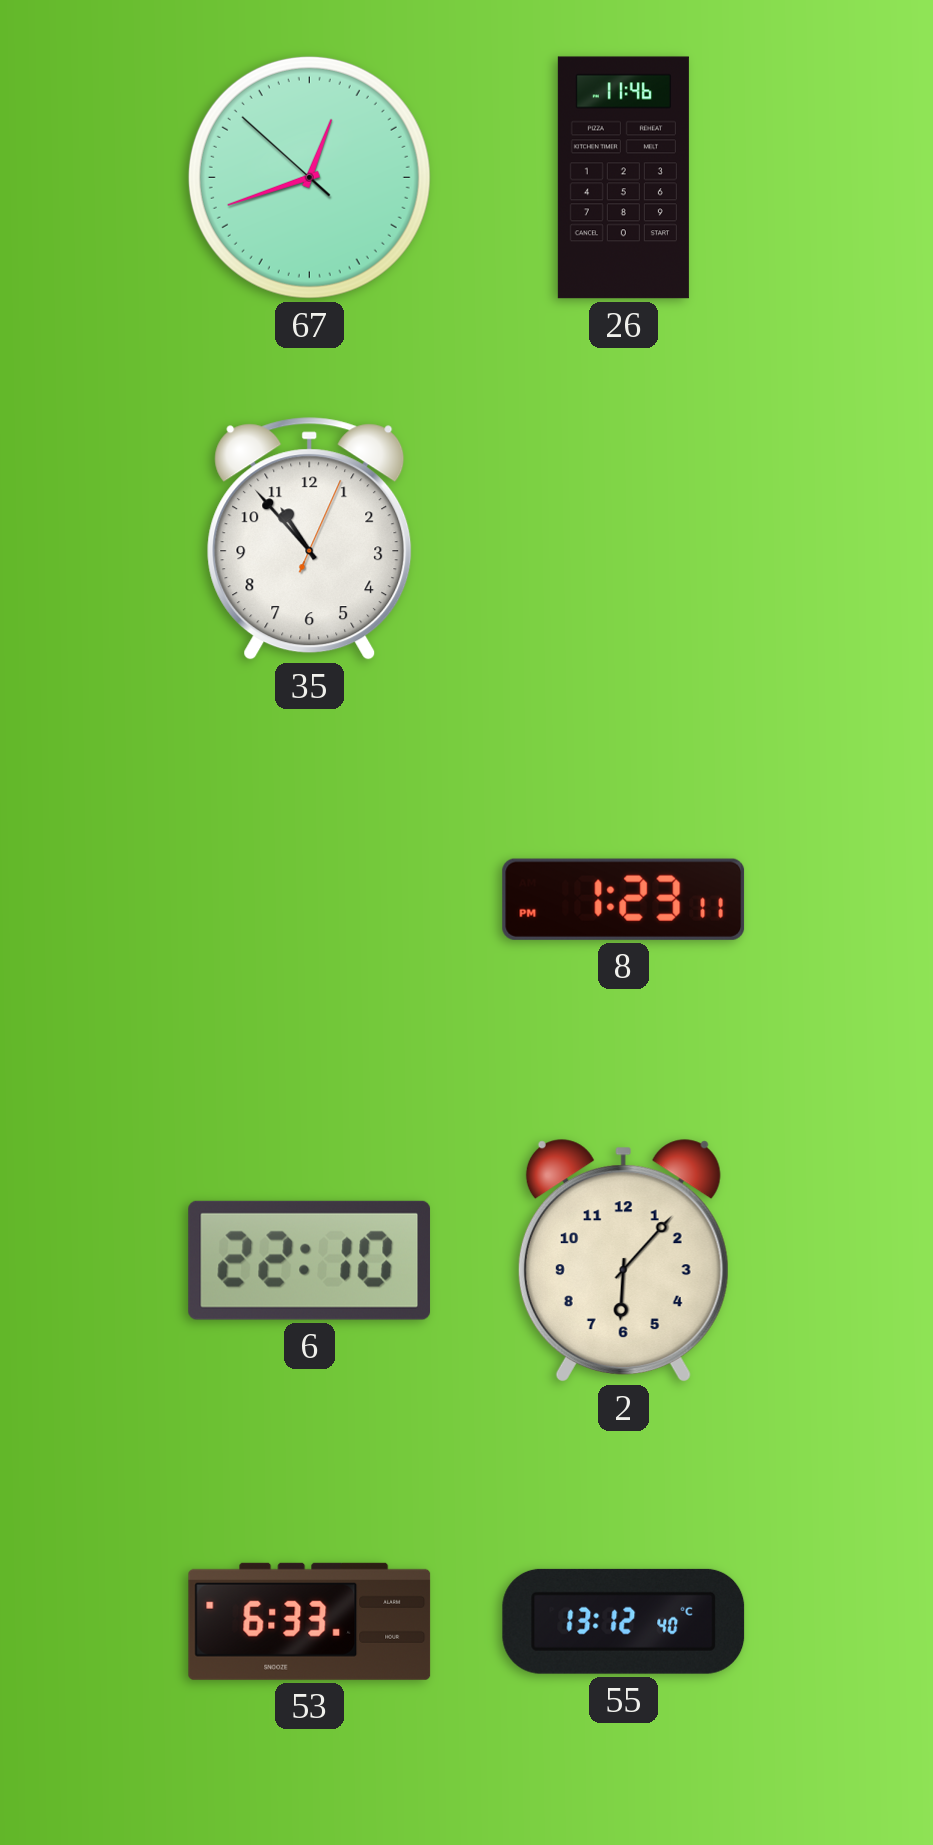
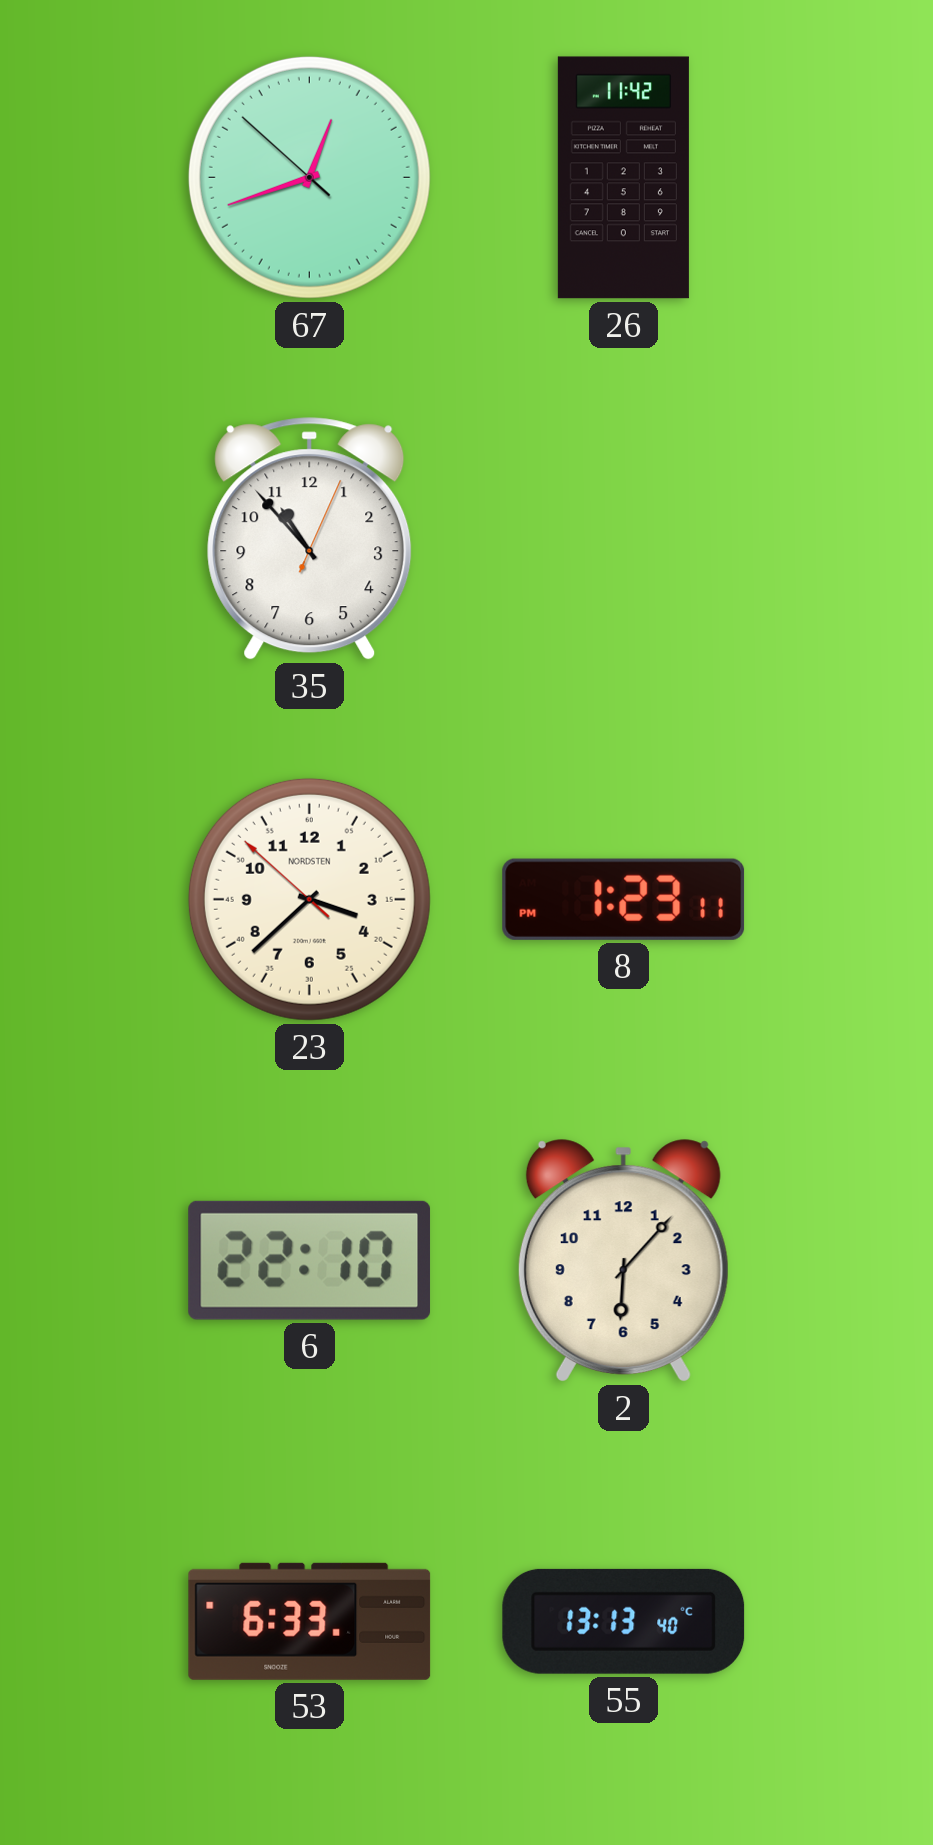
26: 11:46 -> 11:42 (623, 178)
23: none -> 3:37 (309, 899)
55: 13:12 -> 13:13 (624, 1621)
